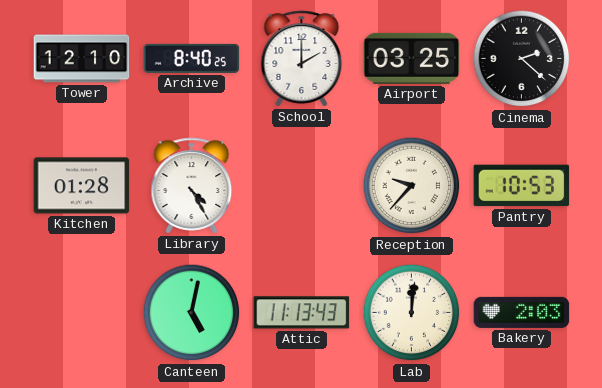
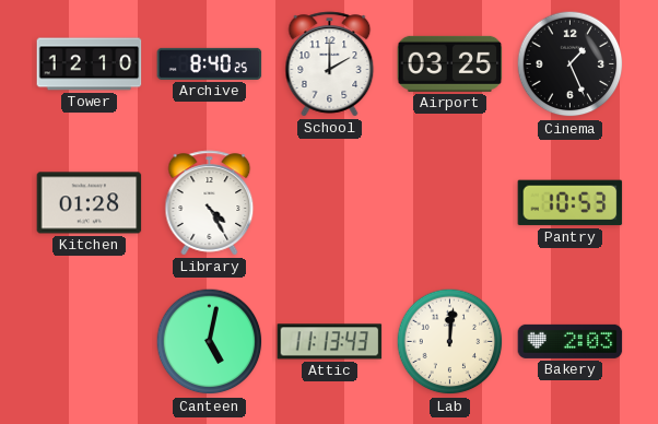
Cinema: 2:22 -> 1:26 (571, 64)
Reception: 9:37 -> none (412, 186)
